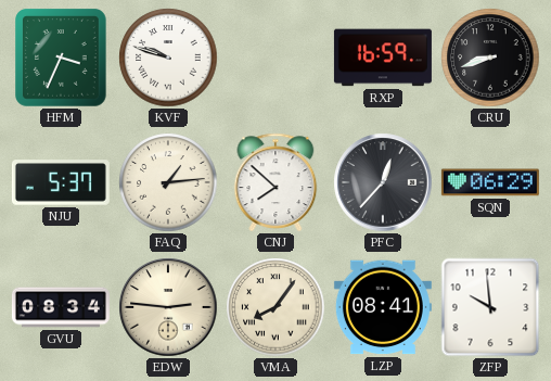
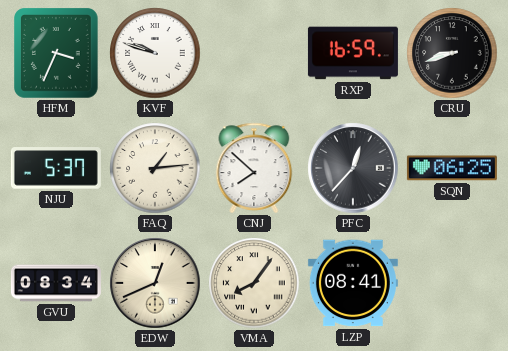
SQN: 06:29 -> 06:25 (452, 168)
EDW: 2:46 -> 12:41 (155, 283)
ZFP: 9:59 -> none (490, 307)
